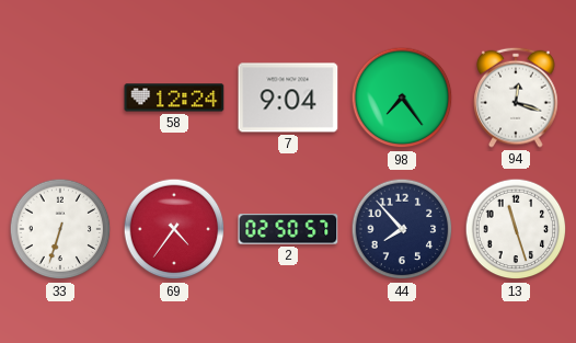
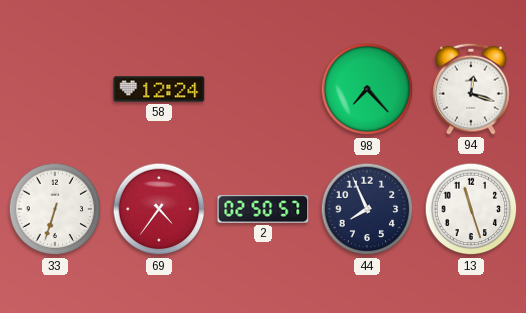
7: 9:04 -> none (288, 98)
98: 7:24 -> 7:23 (367, 89)
44: 7:53 -> 7:56 (367, 209)
